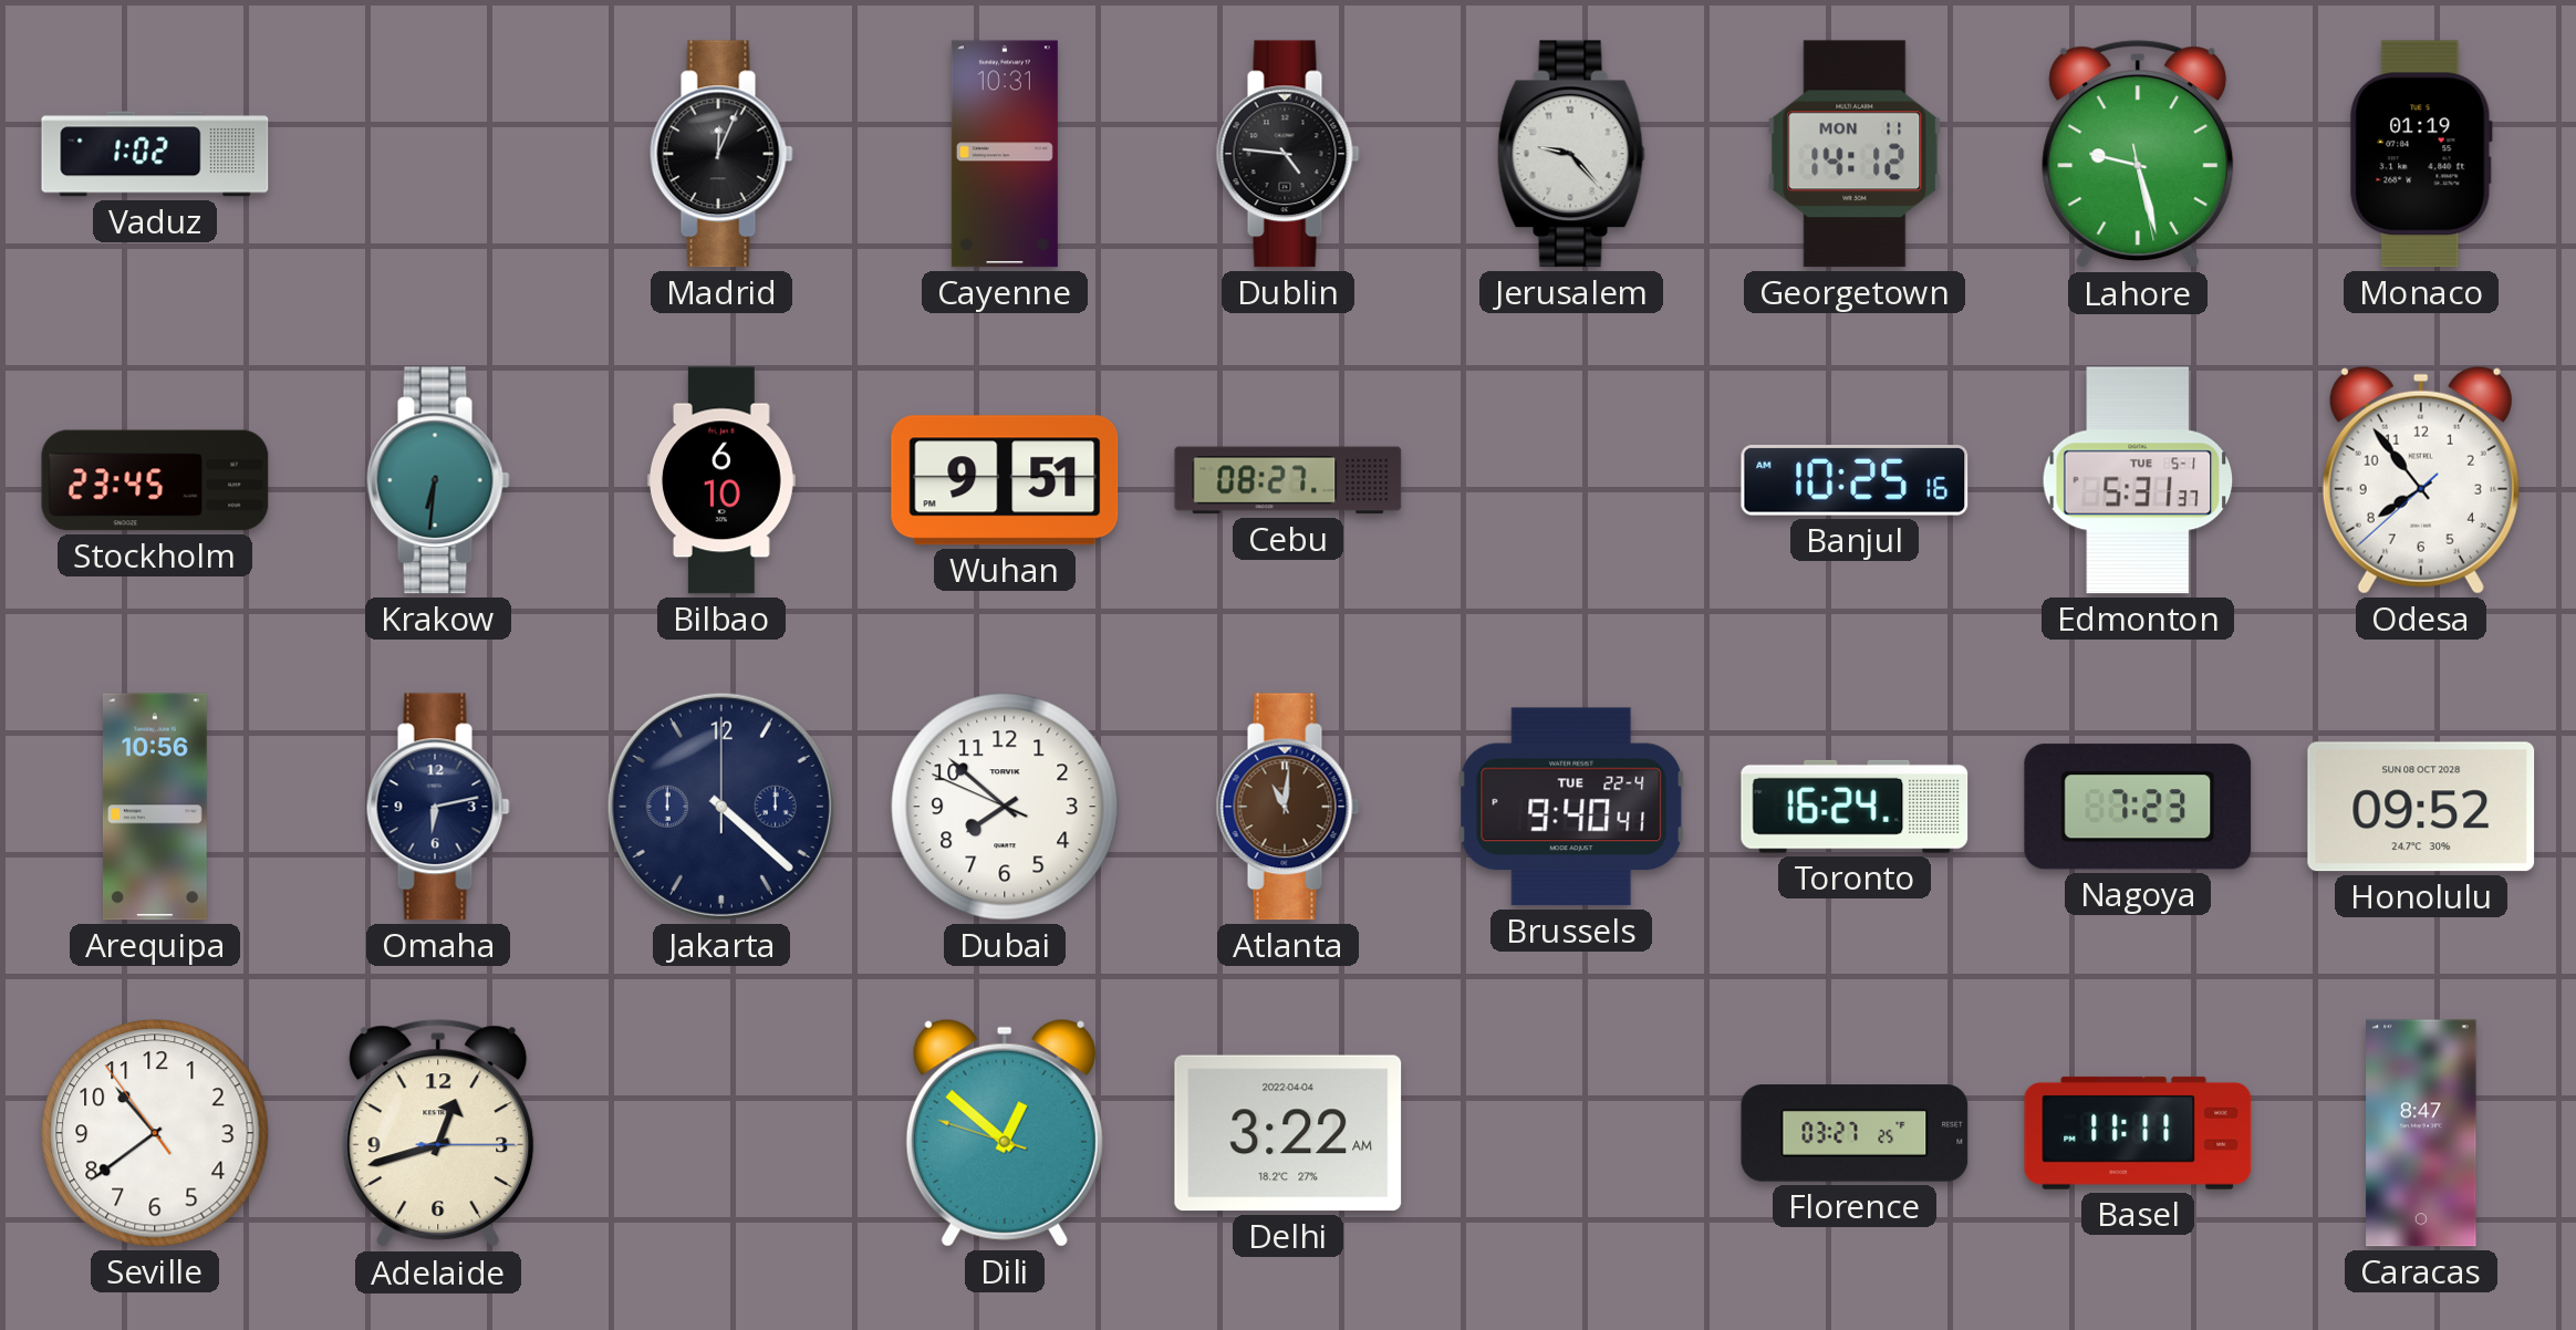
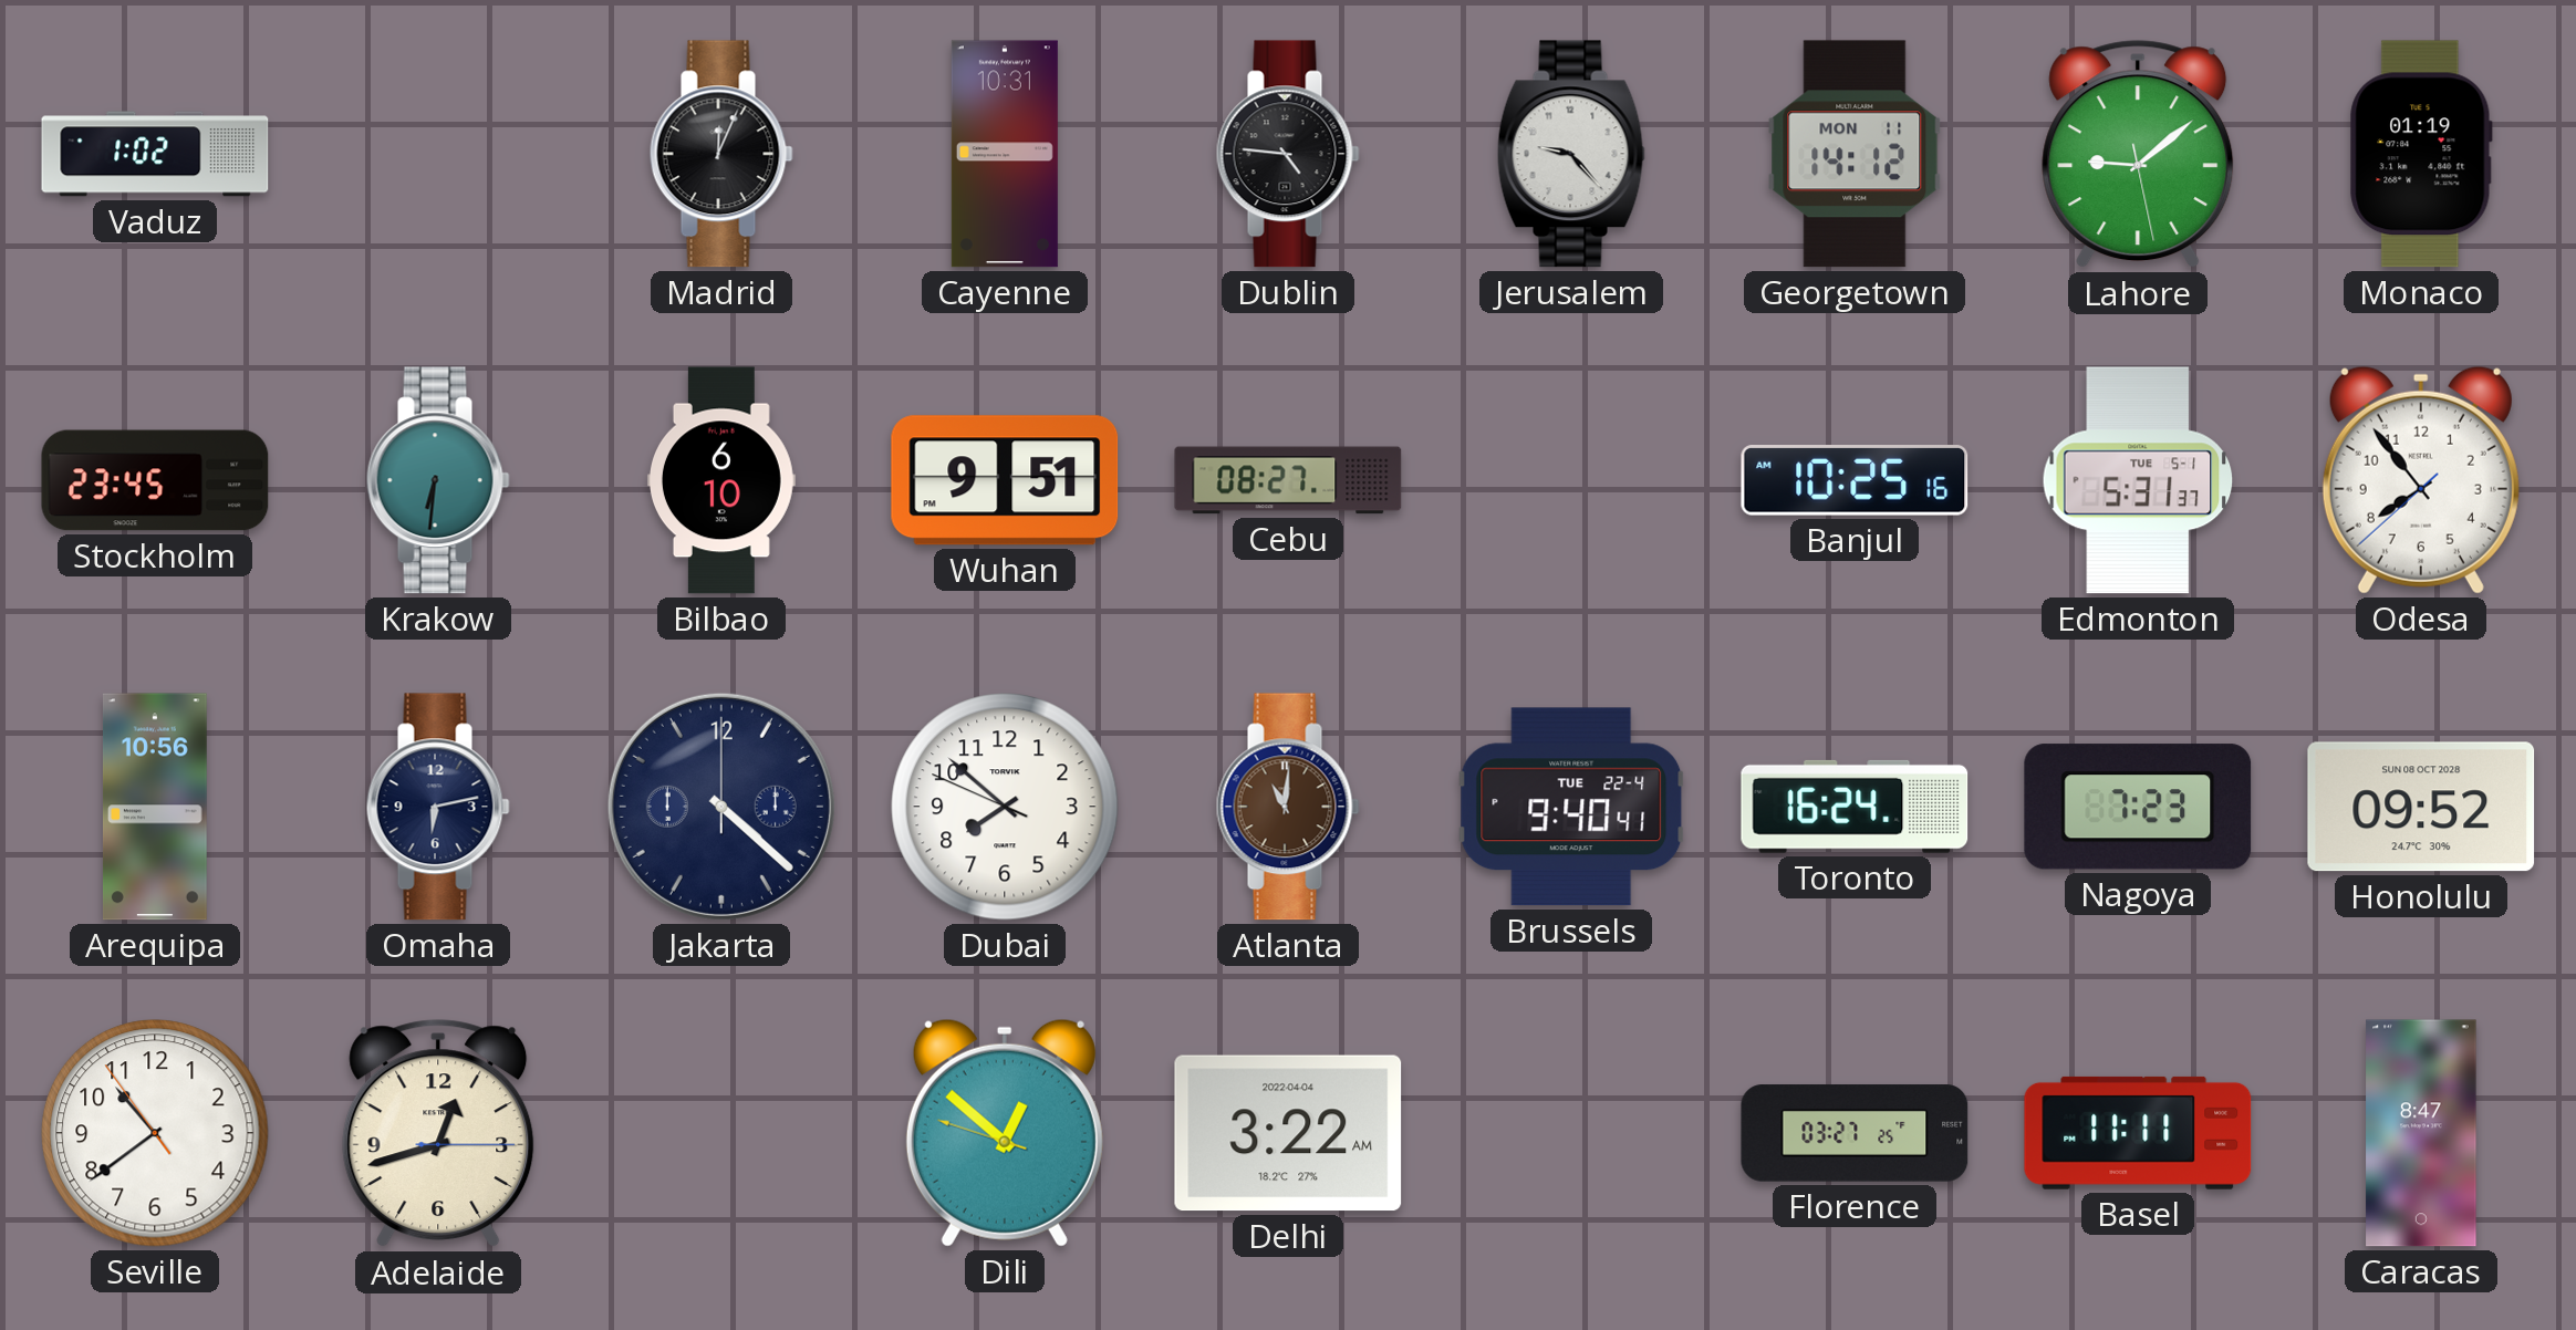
Lahore: 9:27 -> 9:08 (2138, 155)
